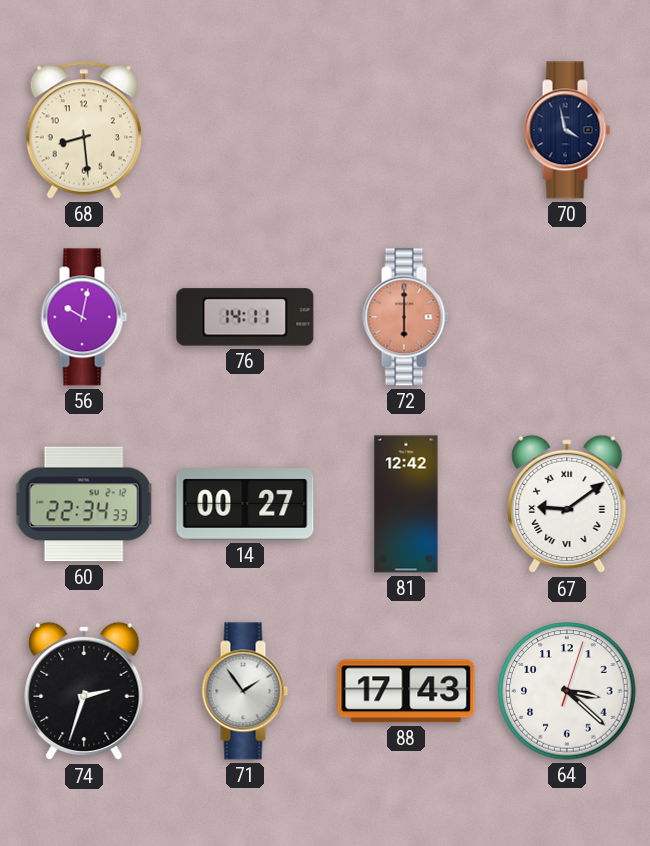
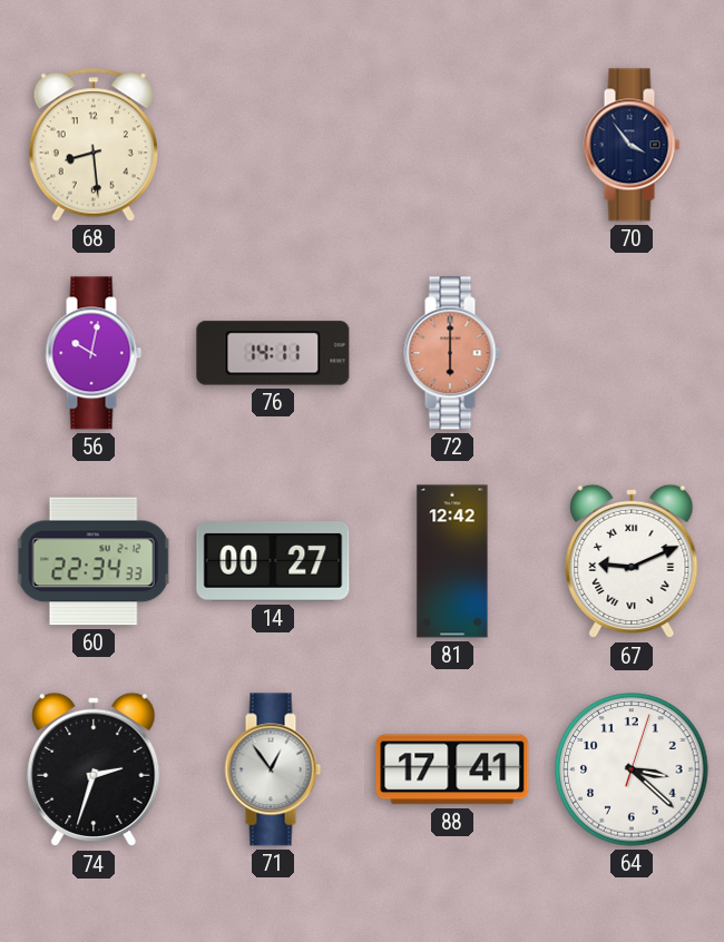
70: 3:58 -> 3:54 (632, 145)
67: 9:09 -> 9:11 (632, 561)
71: 1:54 -> 12:54 (273, 769)
88: 17:43 -> 17:41 (452, 769)
